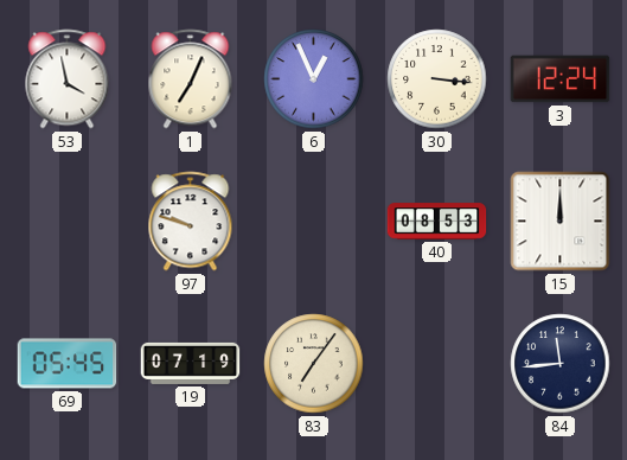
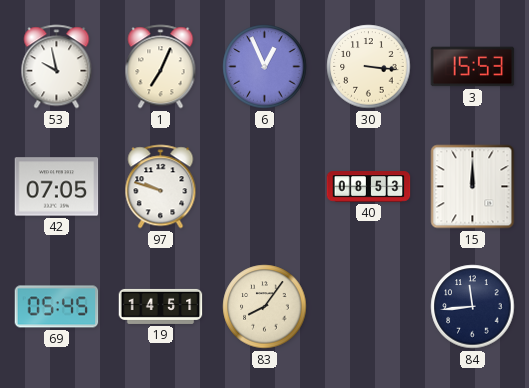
53: 3:58 -> 9:58 (57, 67)
3: 12:24 -> 15:53 (473, 67)
42: none -> 07:05 (57, 187)
19: 07:19 -> 14:51 (161, 306)
83: 7:06 -> 8:06 (265, 307)
